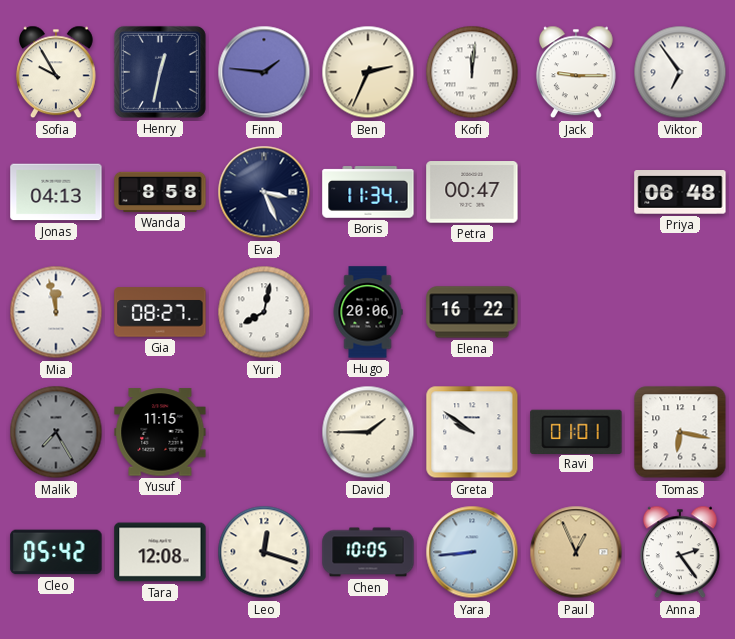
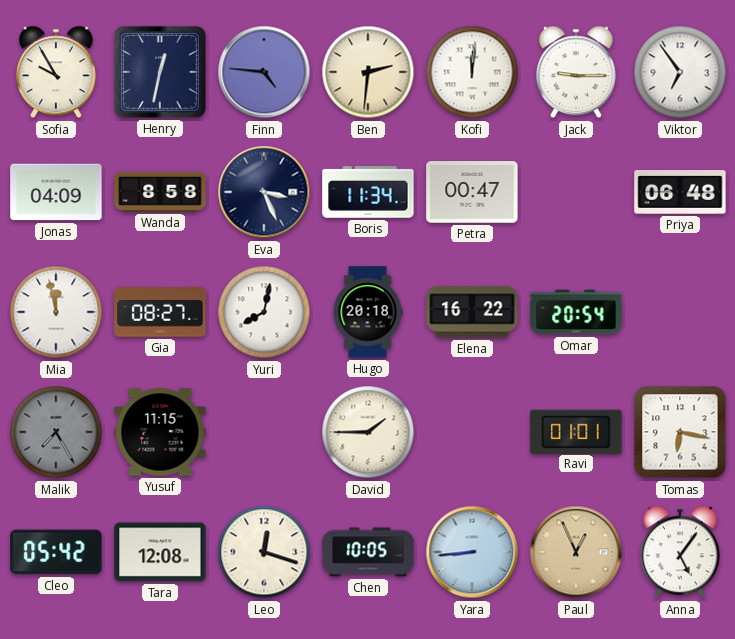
Finn: 1:46 -> 4:46 (264, 72)
Ben: 2:34 -> 2:31 (368, 72)
Jonas: 04:13 -> 04:09 (56, 192)
Hugo: 20:06 -> 20:18 (368, 312)
Omar: none -> 20:54 (576, 312)
Greta: 9:51 -> none (472, 432)
Anna: 2:24 -> 5:06 (680, 552)
